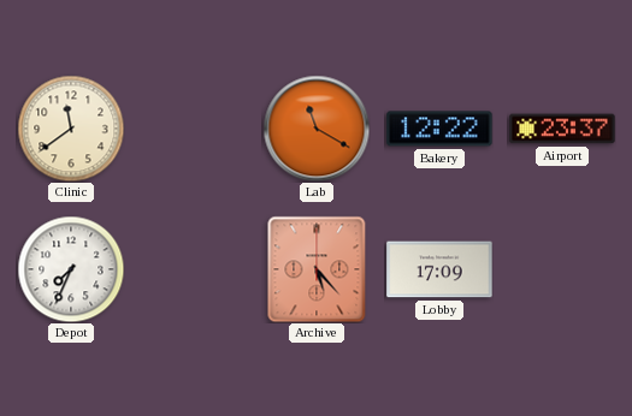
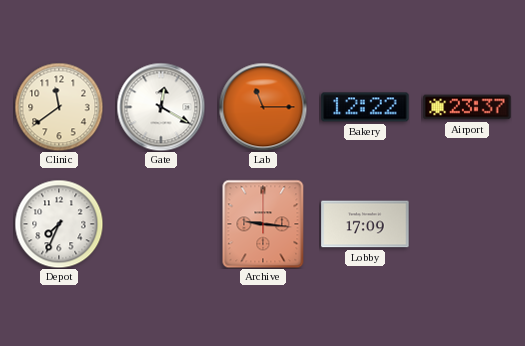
Gate: none -> 12:20 (161, 107)
Lab: 11:20 -> 11:15 (263, 107)
Archive: 5:23 -> 9:16 (263, 224)
